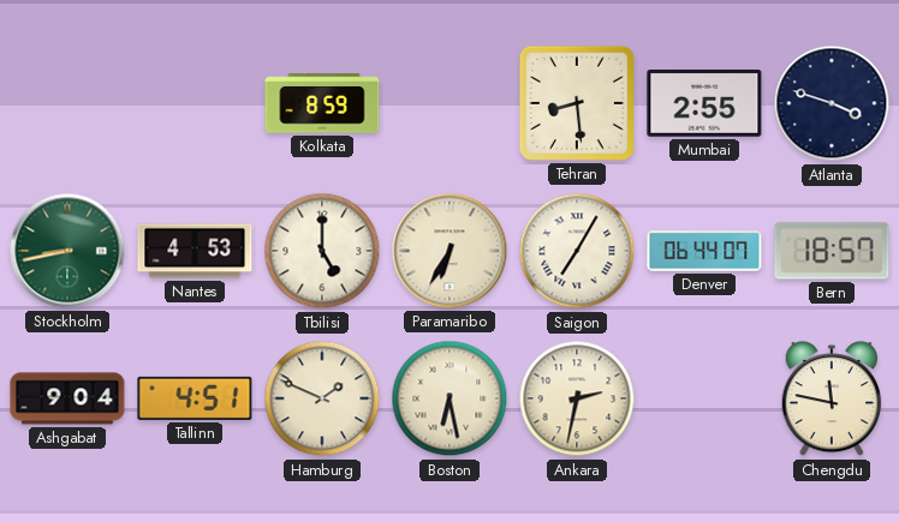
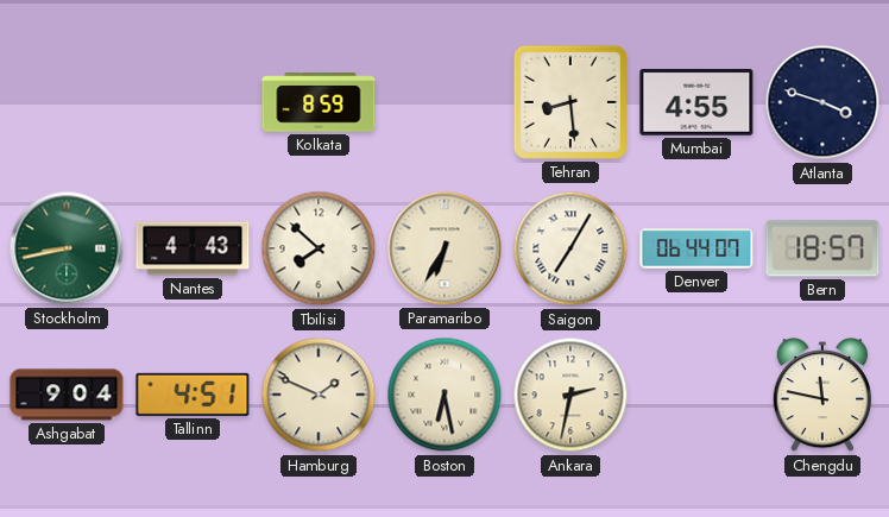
Mumbai: 2:55 -> 4:55 (696, 103)
Nantes: 4:53 -> 4:43 (193, 248)
Tbilisi: 5:00 -> 7:52 (319, 248)
